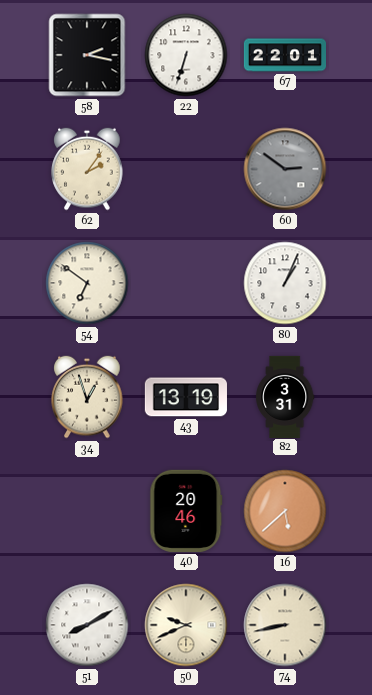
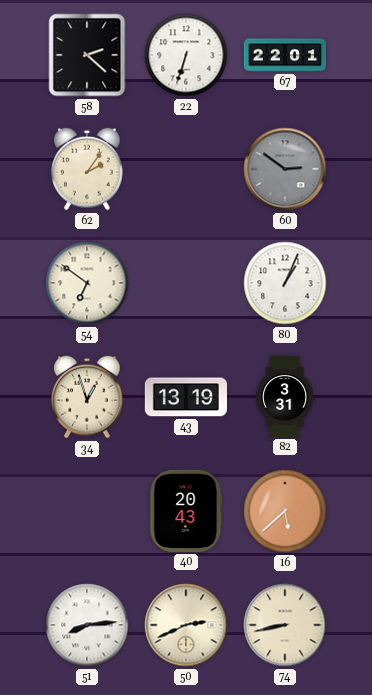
58: 2:17 -> 2:22 (87, 55)
40: 20:46 -> 20:43 (186, 511)
51: 8:10 -> 8:14 (87, 625)
50: 9:41 -> 2:41 (186, 625)
